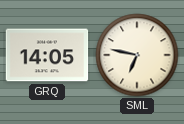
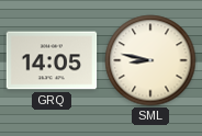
SML: 6:47 -> 8:47 (150, 60)
